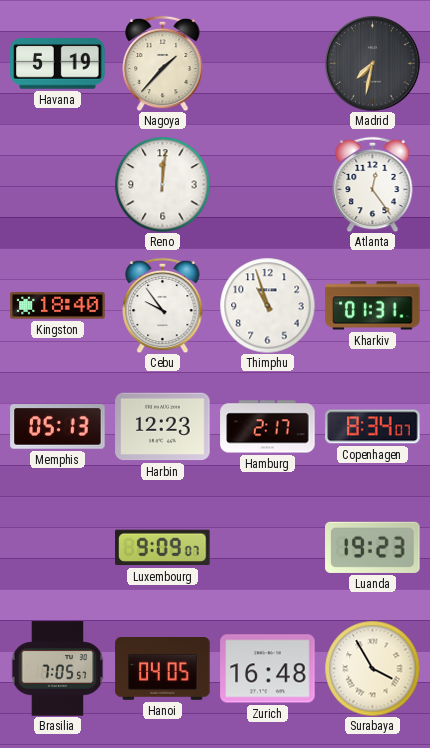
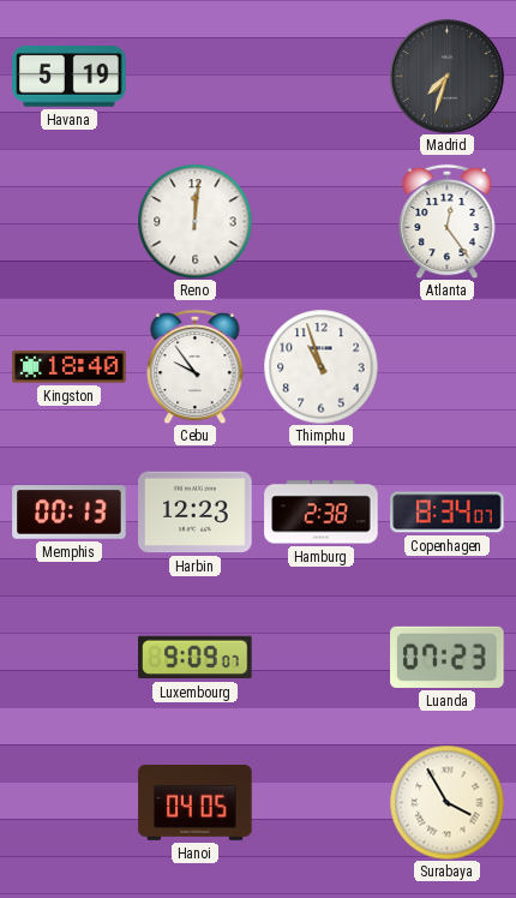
Nagoya: 1:37 -> none (163, 63)
Madrid: 7:32 -> 7:33 (448, 77)
Kharkiv: 01:31 -> none (373, 306)
Memphis: 05:13 -> 00:13 (70, 513)
Hamburg: 2:17 -> 2:38 (322, 513)
Luanda: 19:23 -> 07:23 (448, 657)
Brasilia: 7:05 -> none (58, 669)
Zurich: 16:48 -> none (268, 669)
